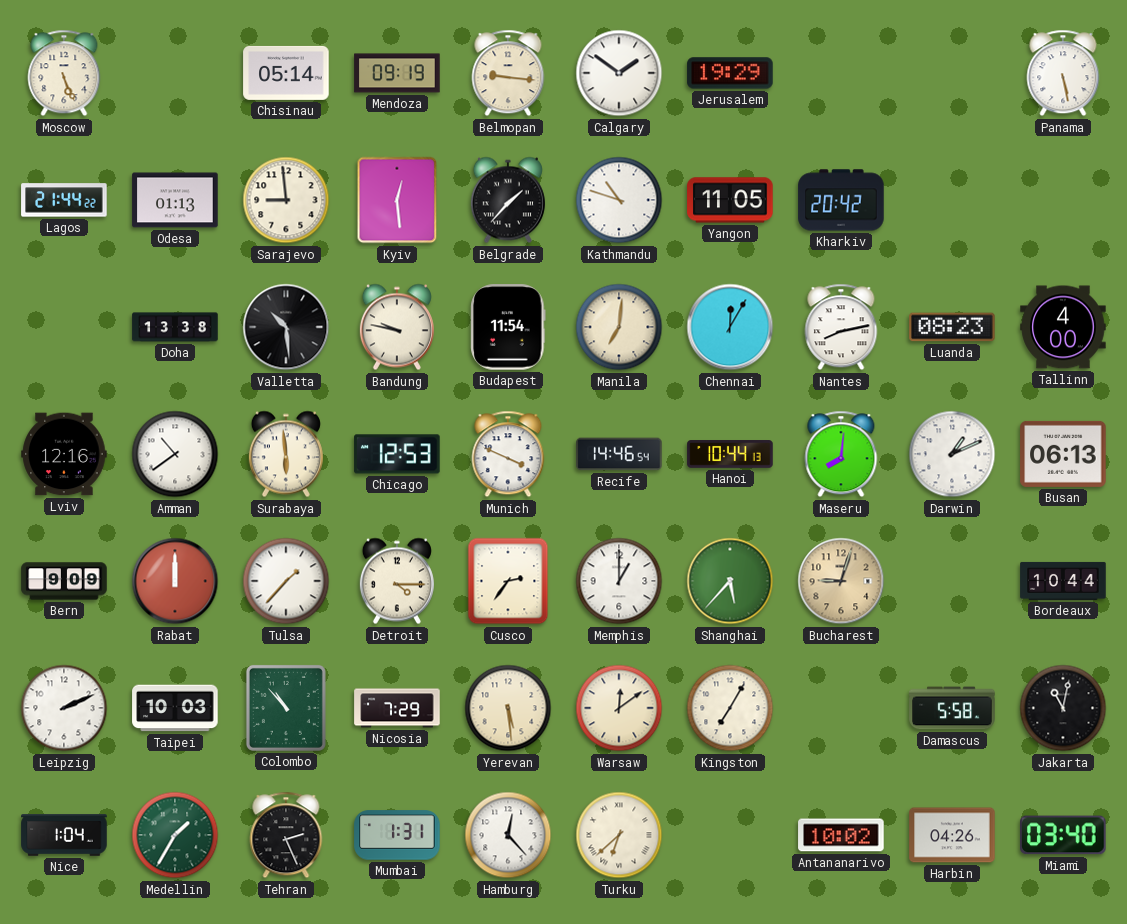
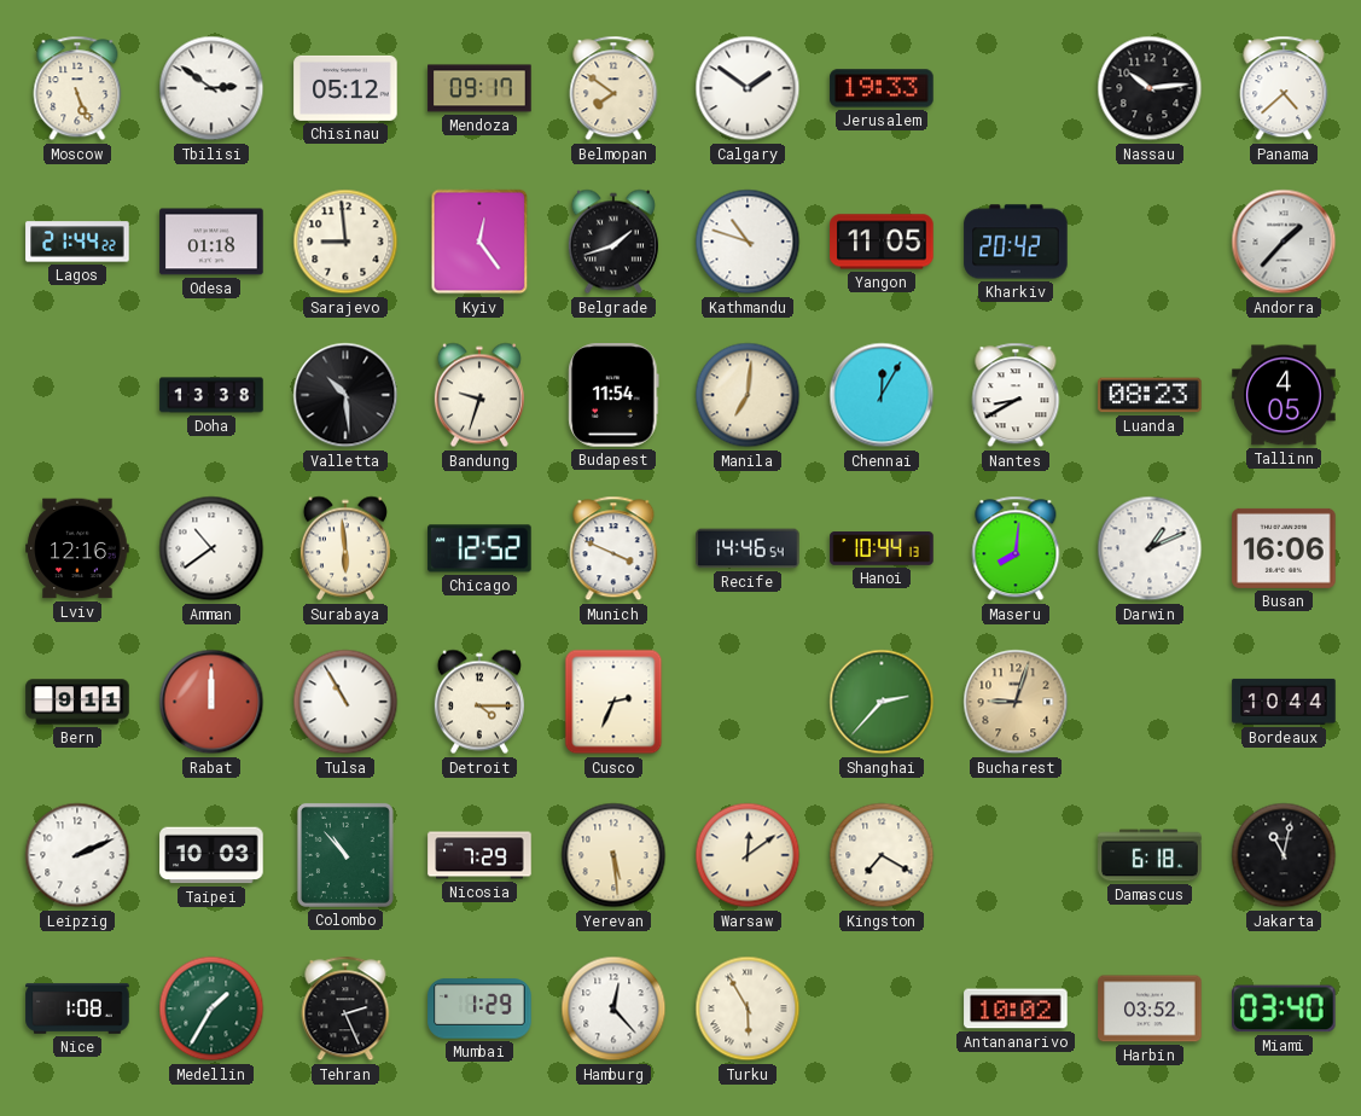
Tbilisi: none -> 2:51 (211, 88)
Chisinau: 05:14 -> 05:12 (345, 88)
Mendoza: 09:19 -> 09:17 (479, 88)
Belmopan: 9:16 -> 7:51 (613, 88)
Jerusalem: 19:29 -> 19:33 (882, 88)
Nassau: none -> 10:14 (1150, 88)
Panama: 5:28 -> 4:38 (1284, 88)
Odesa: 01:13 -> 01:18 (211, 242)
Kyiv: 12:29 -> 12:24 (479, 242)
Belgrade: 1:37 -> 1:42 (613, 242)
Andorra: none -> 1:37 (1284, 242)
Bandung: 9:47 -> 9:33 (479, 395)
Nantes: 8:13 -> 8:40 (1016, 395)
Tallinn: 4:00 -> 4:05 (1284, 395)
Chicago: 12:53 -> 12:52 (479, 548)
Busan: 06:13 -> 16:06 (1284, 548)
Bern: 9:09 -> 9:11 (77, 702)
Tulsa: 1:37 -> 10:55 (345, 702)
Cusco: 2:36 -> 2:34 (613, 702)
Memphis: 1:00 -> none (619, 581)
Shanghai: 5:37 -> 2:37 (882, 702)
Kingston: 7:05 -> 7:20 (882, 855)
Damascus: 5:58 -> 6:18 (1150, 855)
Nice: 1:04 -> 1:08 (77, 1009)
Mumbai: 1:31 -> 1:29 (479, 1009)
Turku: 6:38 -> 5:55 (748, 1009)
Harbin: 04:26 -> 03:52 (1150, 1009)
